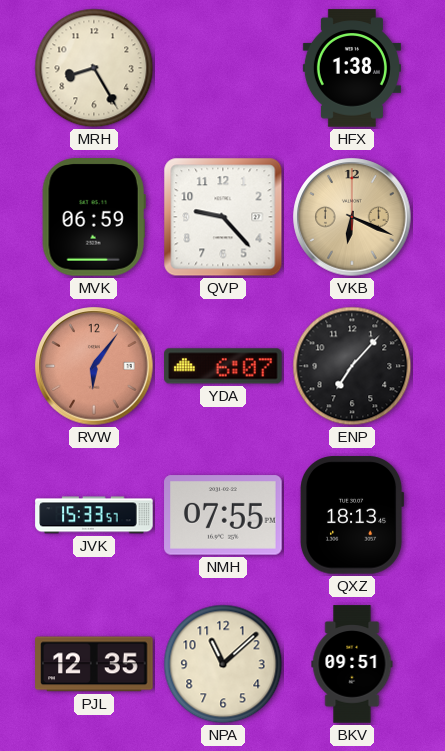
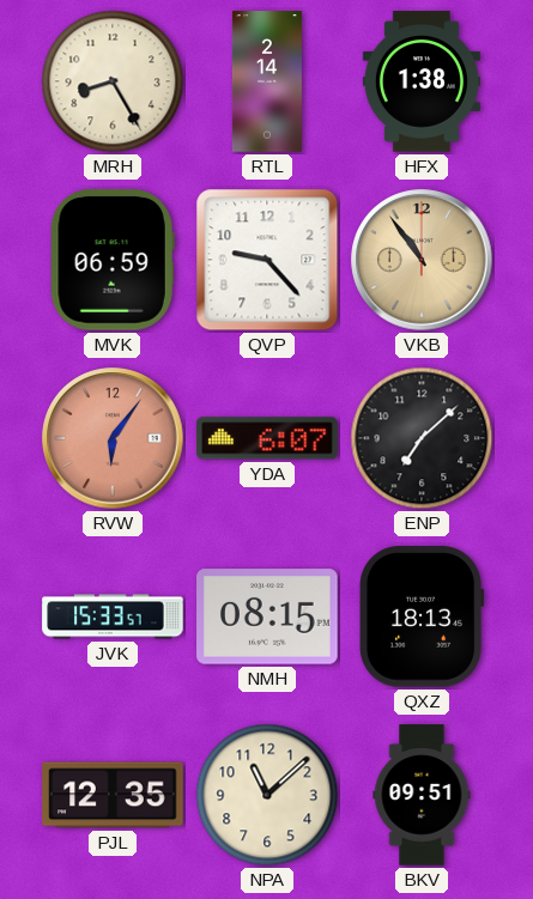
RTL: none -> 2:14 (267, 81)
VKB: 6:19 -> 10:54 (422, 260)
ENP: 7:07 -> 7:08 (422, 438)
NMH: 07:55 -> 08:15 (267, 616)
